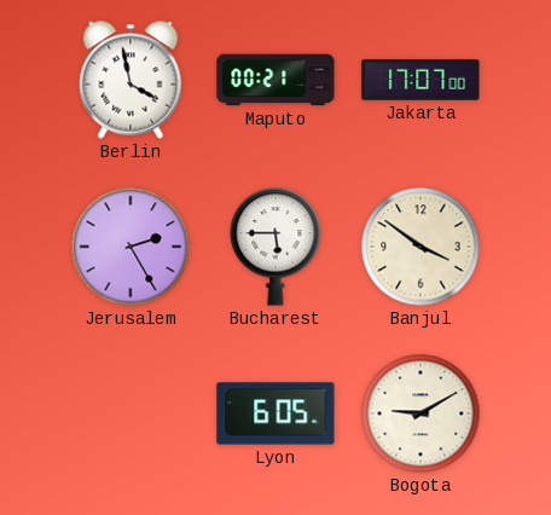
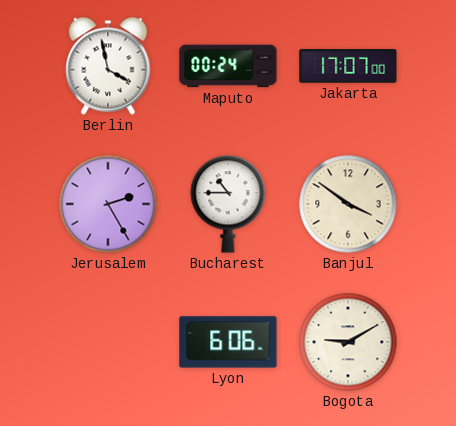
Maputo: 00:21 -> 00:24 (228, 66)
Bucharest: 5:45 -> 10:45 (228, 204)
Lyon: 6:05 -> 6:06 (228, 342)
